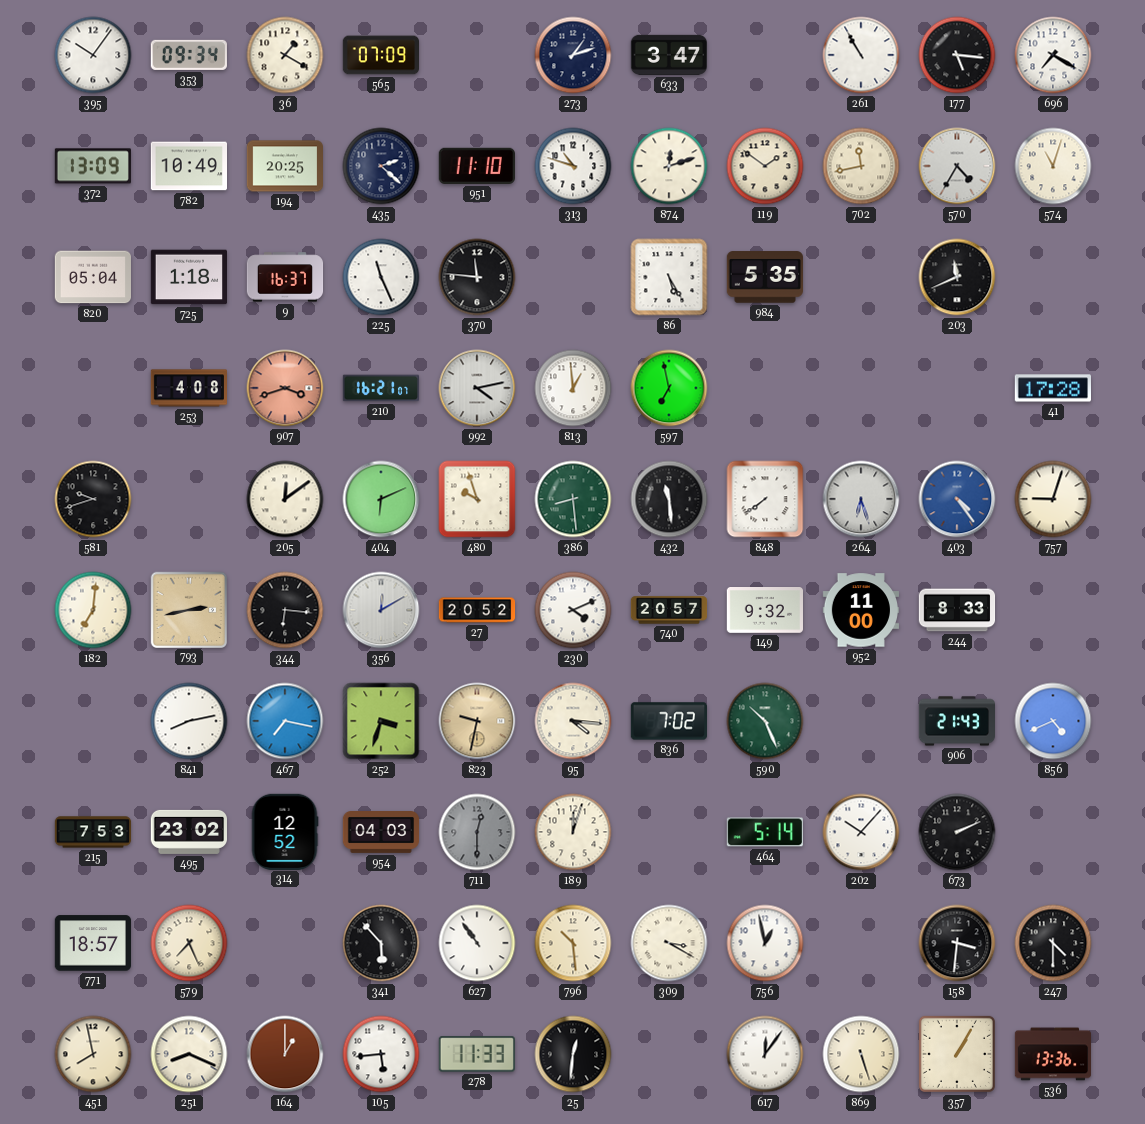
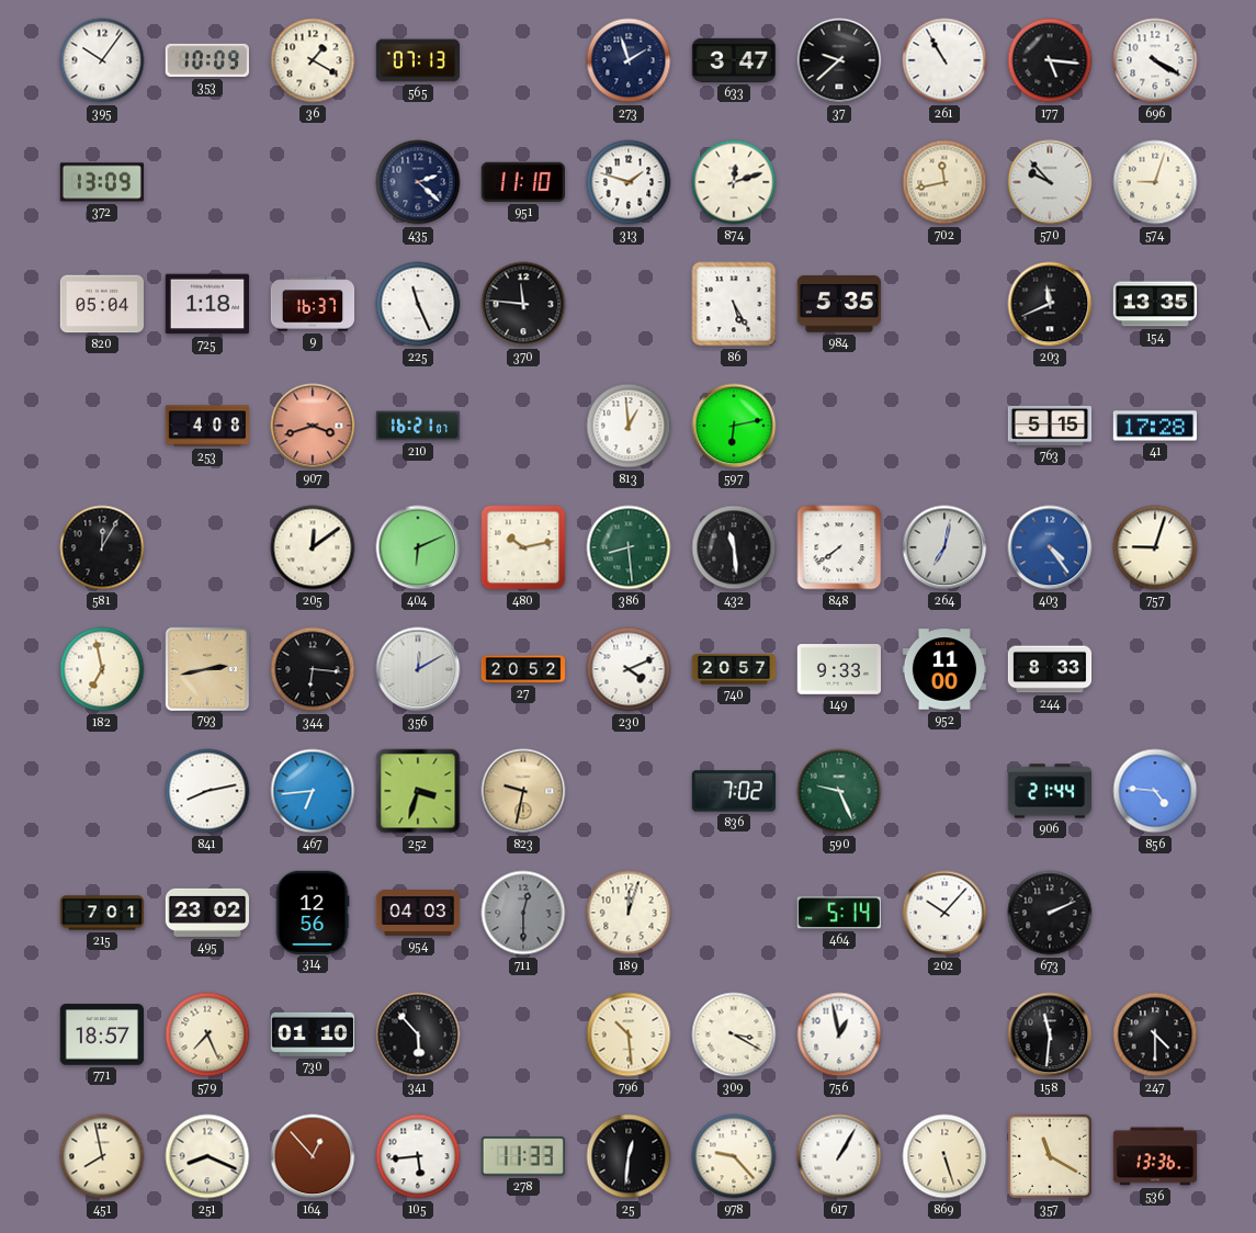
353: 09:34 -> 10:09 (207, 60)
565: 07:09 -> 07:13 (417, 60)
273: 1:12 -> 1:57 (629, 60)
37: none -> 9:38 (839, 60)
696: 7:20 -> 4:20 (1155, 60)
782: 10:49 -> none (188, 166)
194: 20:25 -> none (284, 166)
313: 10:48 -> 1:48 (629, 182)
119: 1:51 -> none (765, 166)
570: 4:35 -> 9:53 (1050, 182)
574: 11:03 -> 9:03 (1155, 182)
154: none -> 13:35 (1154, 304)
992: 4:13 -> none (477, 388)
597: 6:58 -> 6:13 (734, 426)
763: none -> 5:15 (1050, 426)
581: 9:42 -> 12:05 (102, 547)
480: 9:57 -> 10:13 (523, 547)
264: 6:27 -> 7:02 (944, 547)
182: 7:01 -> 6:58 (102, 669)
149: 9:32 -> 9:33 (838, 670)
467: 7:17 -> 6:44 (313, 791)
95: 4:16 -> none (573, 721)
590: 10:26 -> 9:26 (839, 791)
906: 21:43 -> 21:44 (1049, 791)
856: 4:41 -> 4:46 (1155, 791)
215: 7:53 -> 7:01 (102, 913)
314: 12:52 -> 12:56 (313, 912)
730: none -> 01:10 (312, 1034)
627: 10:54 -> none (477, 943)
158: 3:31 -> 11:31 (1050, 1034)
164: 1:00 -> 12:53 (313, 1156)
978: none -> 9:23 (734, 1156)
617: 12:06 -> 1:05 (839, 1156)
357: 1:05 -> 11:20 (1050, 1156)
